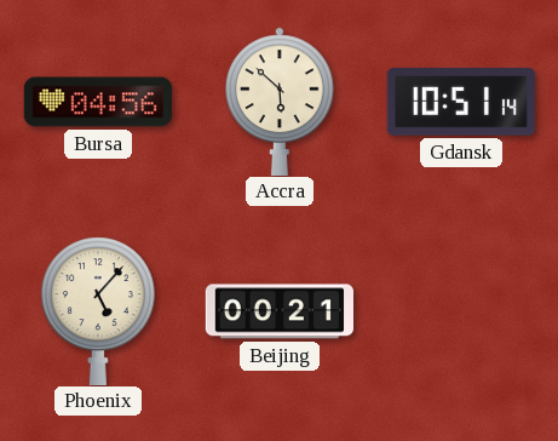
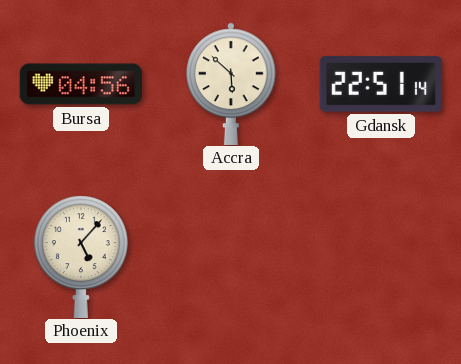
Gdansk: 10:51 -> 22:51 (381, 84)
Beijing: 00:21 -> none (278, 311)
